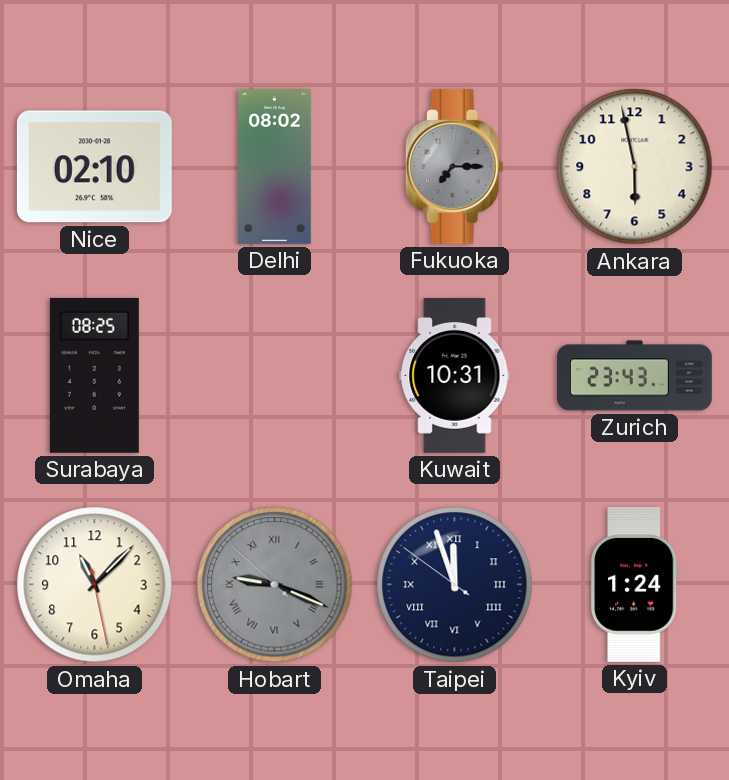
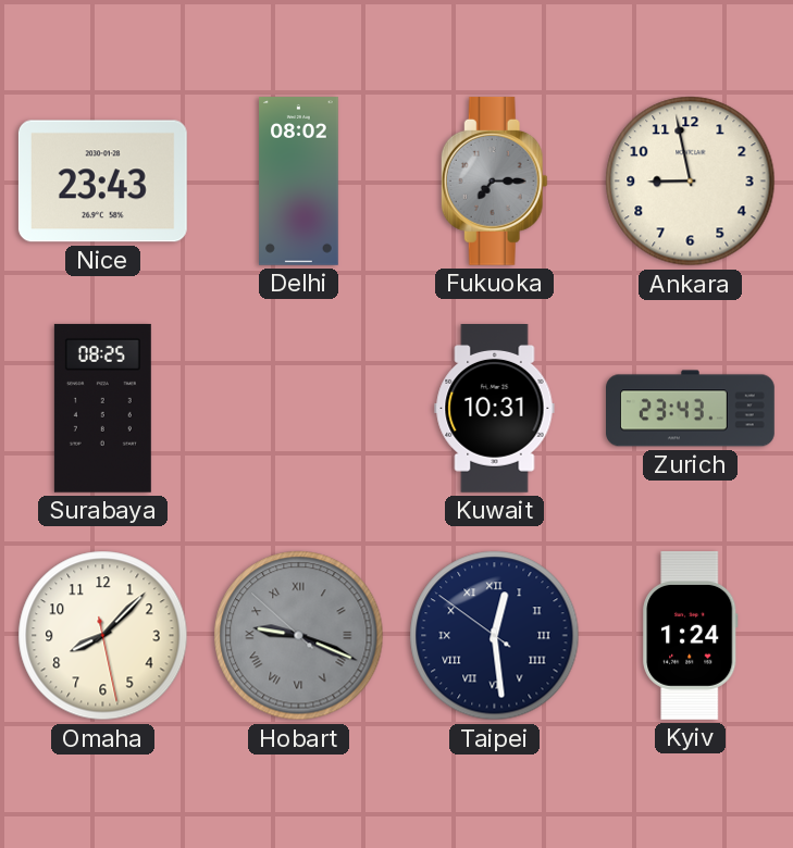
Nice: 02:10 -> 23:43 (102, 182)
Ankara: 5:58 -> 8:58 (691, 182)
Omaha: 11:07 -> 8:07 (103, 636)
Taipei: 11:56 -> 12:28 (495, 636)
